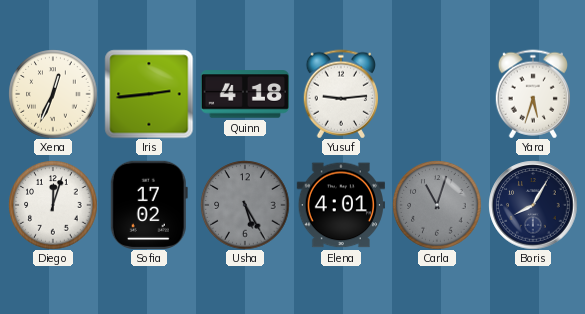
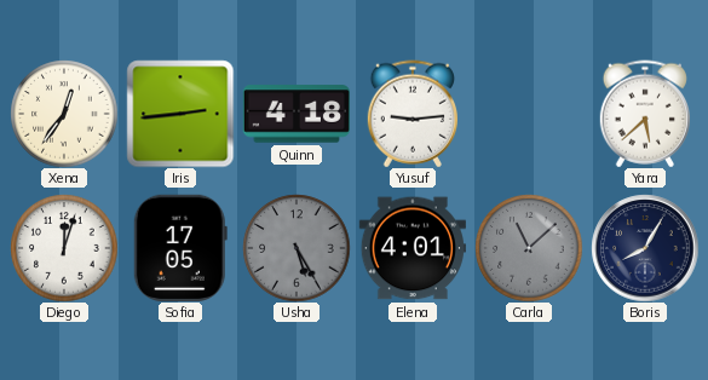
Xena: 12:34 -> 12:36 (64, 114)
Yara: 5:33 -> 5:38 (644, 114)
Sofia: 17:02 -> 17:05 (180, 248)
Carla: 11:03 -> 11:08 (529, 248)
